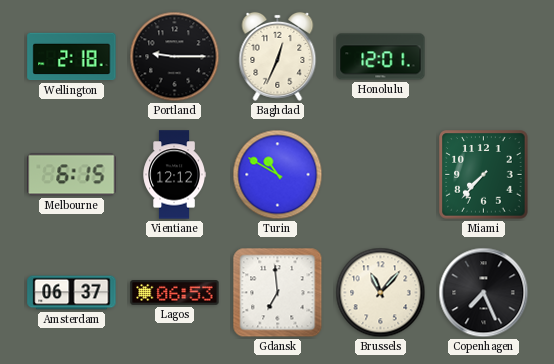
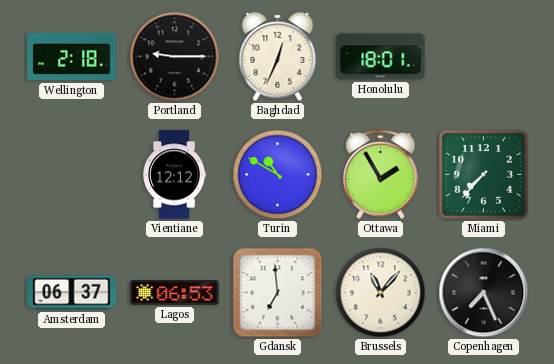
Honolulu: 12:01 -> 18:01 (381, 57)
Melbourne: 6:15 -> none (72, 175)
Ottawa: none -> 1:55 (381, 175)
